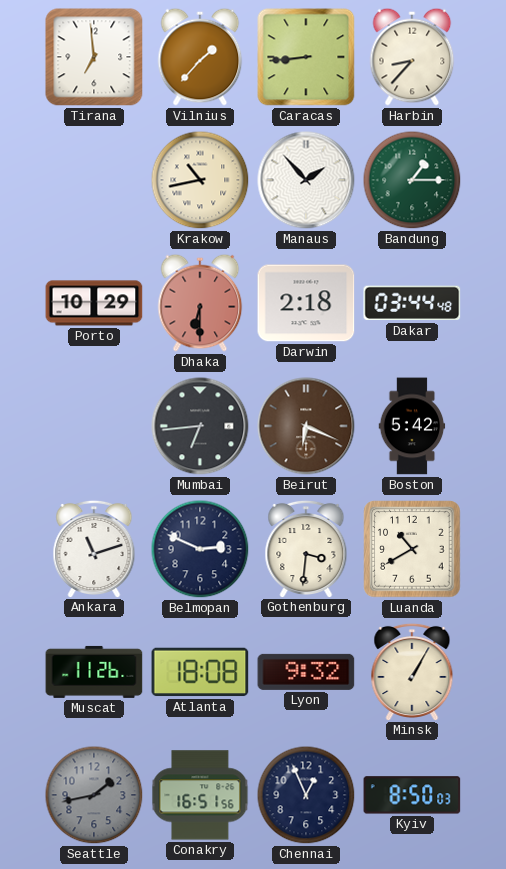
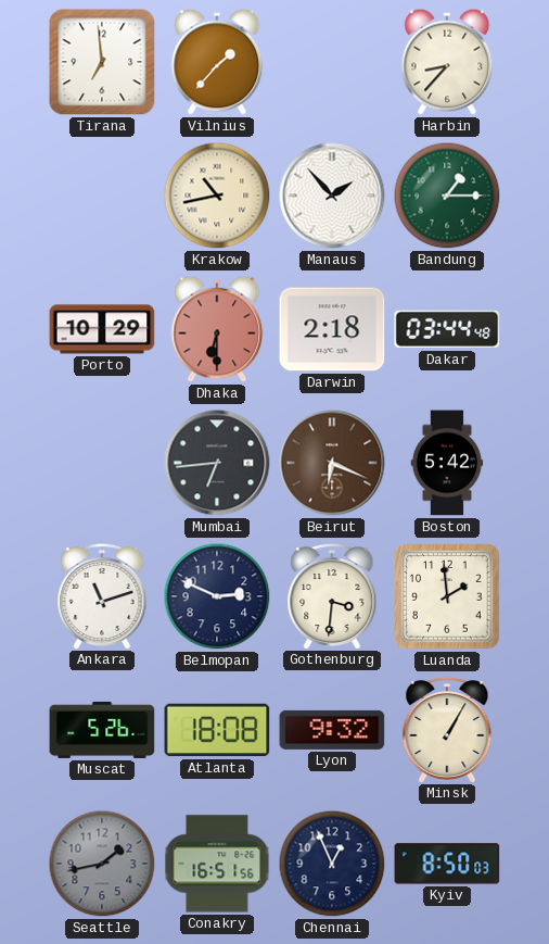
Caracas: 8:44 -> none (306, 57)
Luanda: 10:40 -> 1:59 (447, 596)
Muscat: 11:26 -> 5:26 (102, 730)
